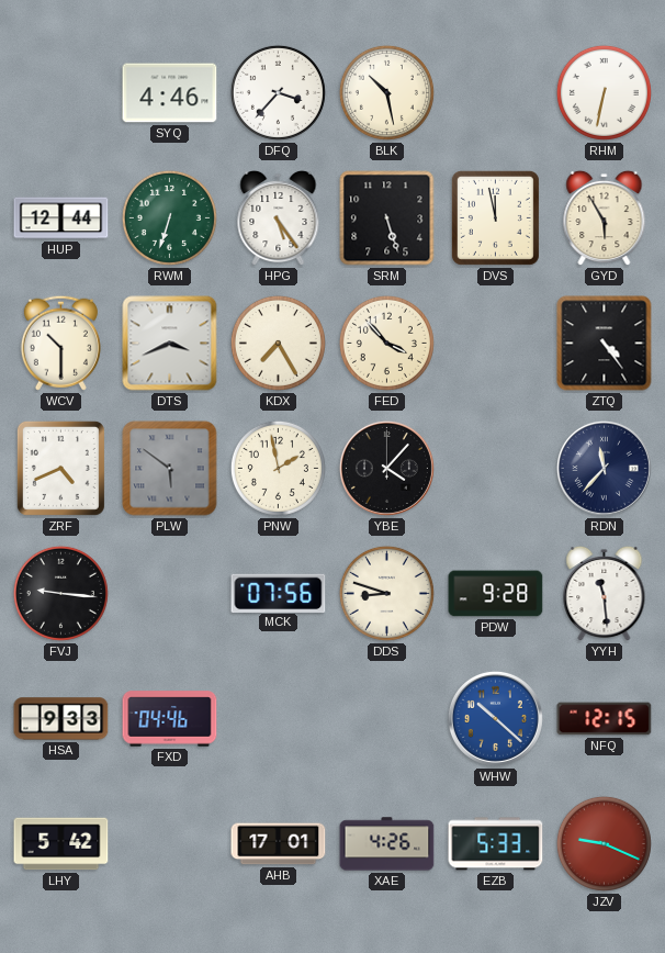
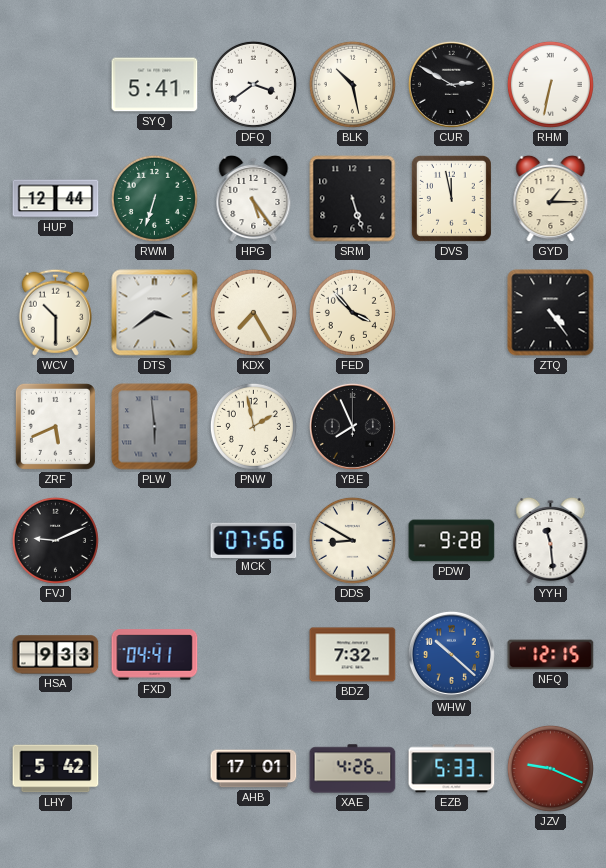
SYQ: 4:46 -> 5:41 (155, 85)
DFQ: 3:37 -> 3:39 (253, 84)
CUR: none -> 2:50 (451, 84)
GYD: 5:55 -> 1:15 (551, 199)
DTS: 3:41 -> 3:39 (155, 313)
ZRF: 4:41 -> 5:41 (55, 426)
PLW: 5:51 -> 5:59 (155, 427)
YBE: 4:07 -> 7:56 (352, 426)
RDN: 11:37 -> none (604, 468)
FVJ: 9:16 -> 9:11 (55, 540)
DDS: 8:48 -> 8:50 (352, 540)
FXD: 04:46 -> 04:41 (155, 655)
BDZ: none -> 7:32 (353, 655)
